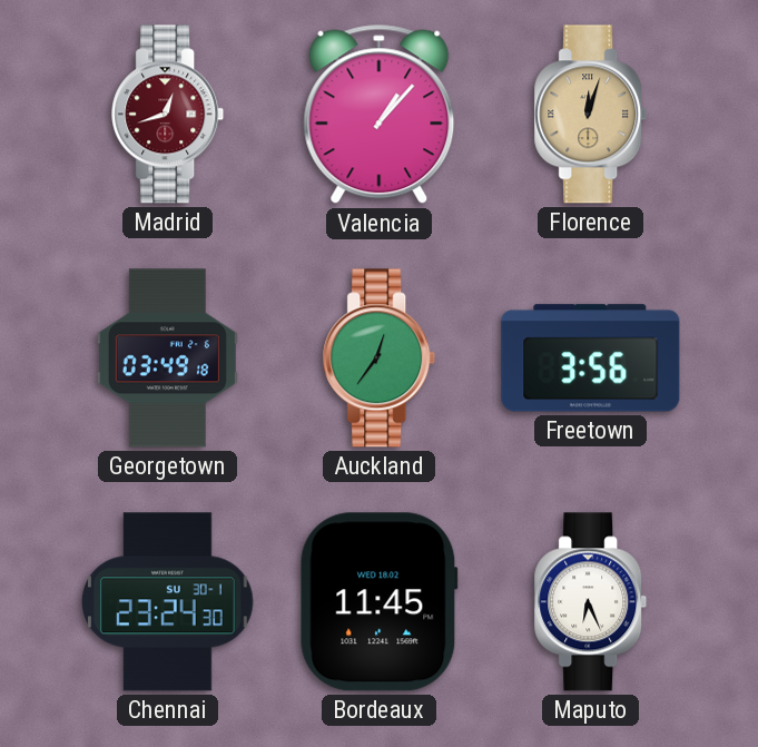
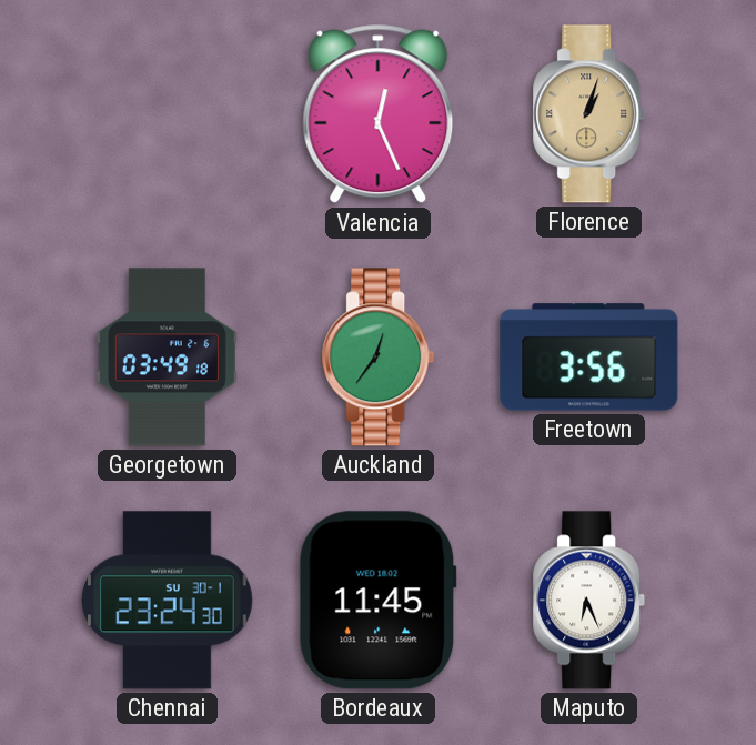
Madrid: 12:42 -> none (168, 115)
Valencia: 1:07 -> 12:26 (379, 114)
Florence: 12:03 -> 1:03 (589, 114)
